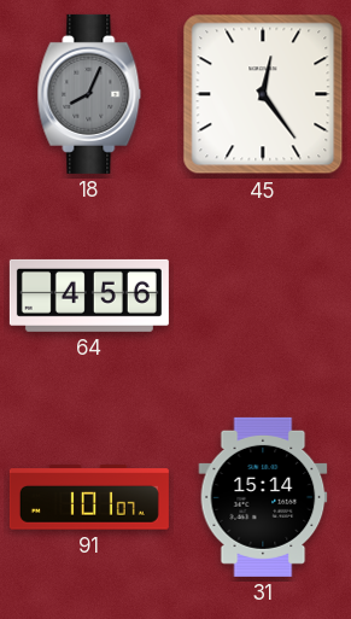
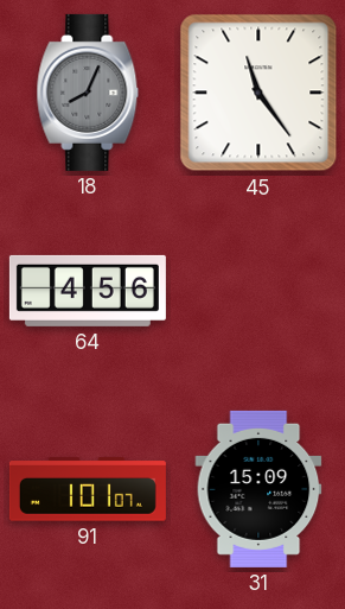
45: 12:24 -> 11:24 (258, 93)
31: 15:14 -> 15:09 (258, 489)
